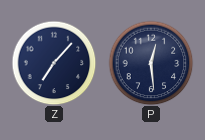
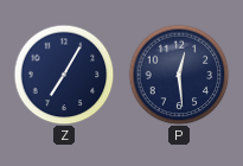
Z: 7:07 -> 7:05 (64, 75)
